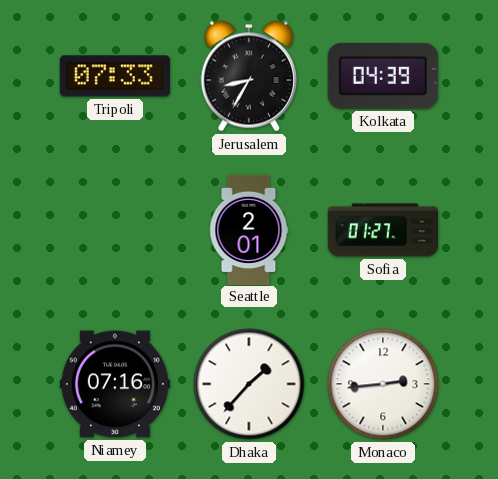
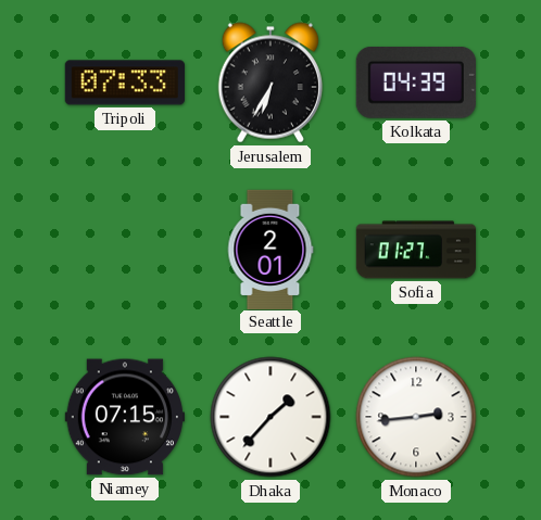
Jerusalem: 8:35 -> 6:35 (270, 83)
Niamey: 07:16 -> 07:15 (124, 417)
